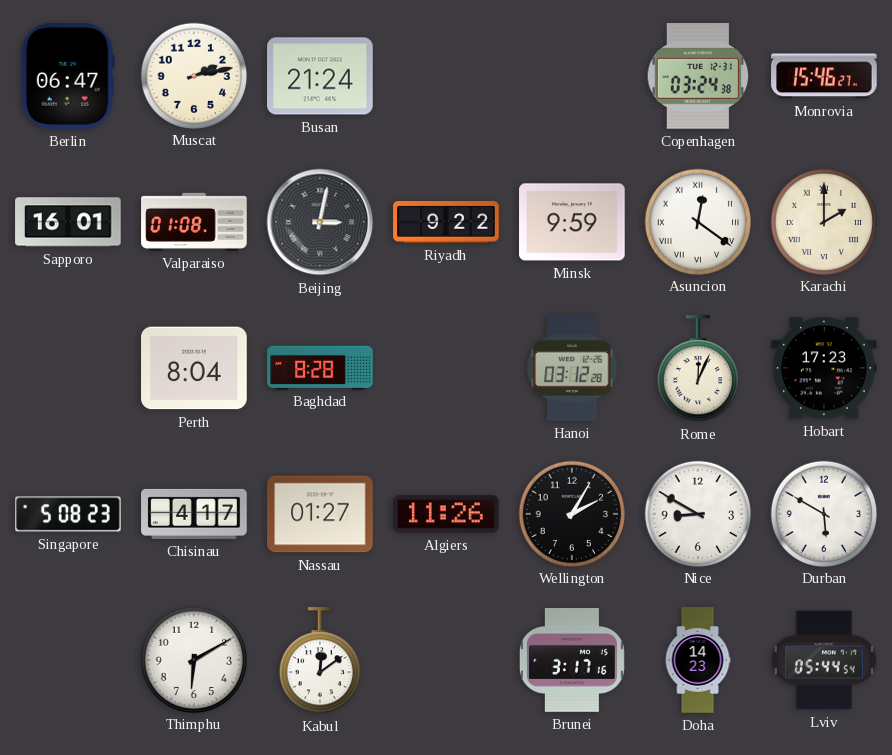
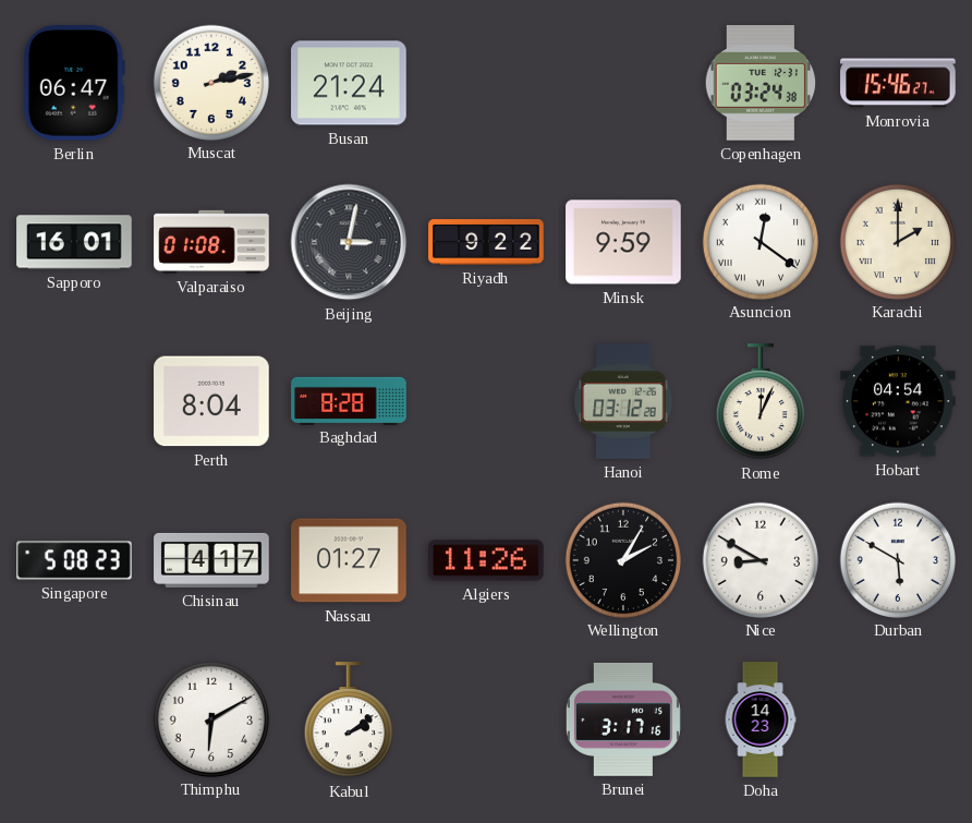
Hobart: 17:23 -> 04:54 (898, 401)
Kabul: 12:09 -> 2:09 (349, 721)
Lviv: 05:44 -> none (824, 660)
